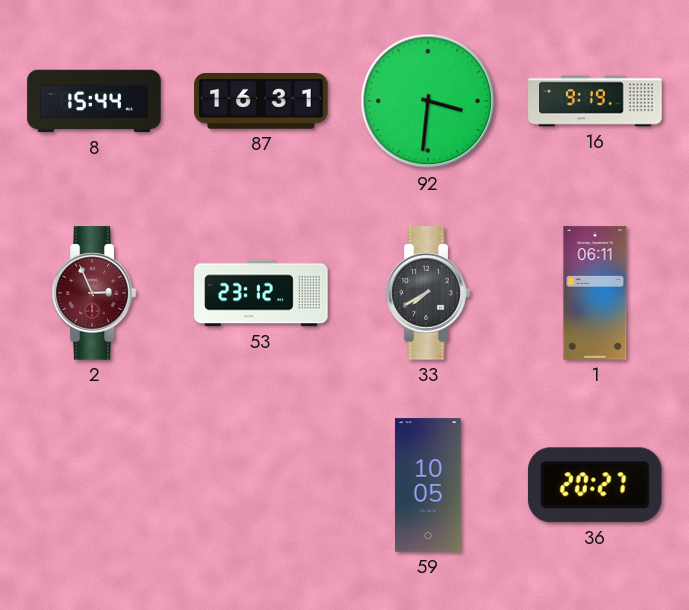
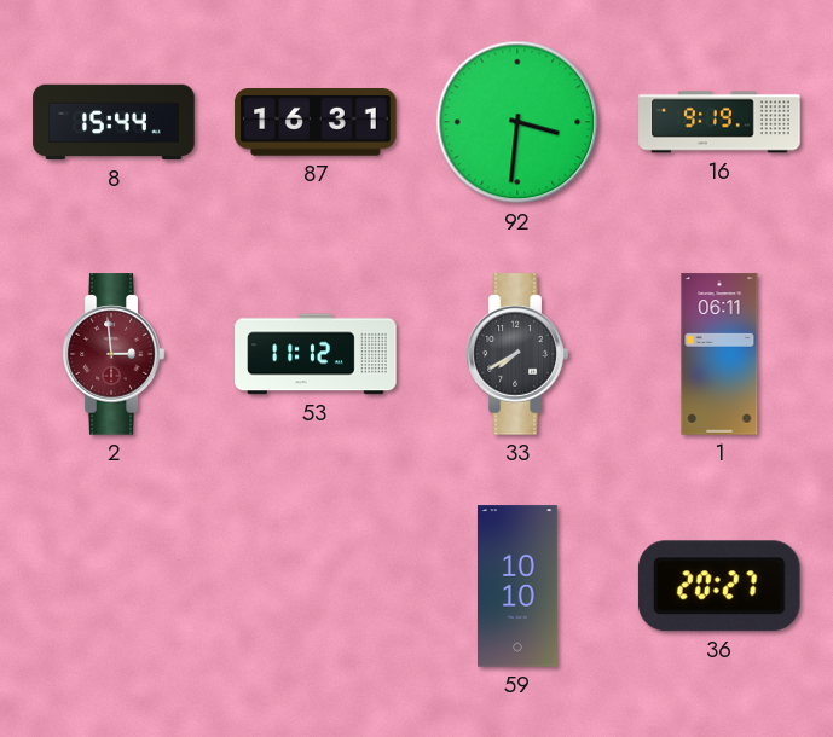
2: 2:56 -> 2:59 (114, 354)
53: 23:12 -> 11:12 (316, 354)
59: 10:05 -> 10:10 (517, 586)
